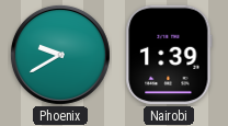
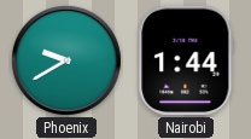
Nairobi: 1:39 -> 1:44 (186, 60)
